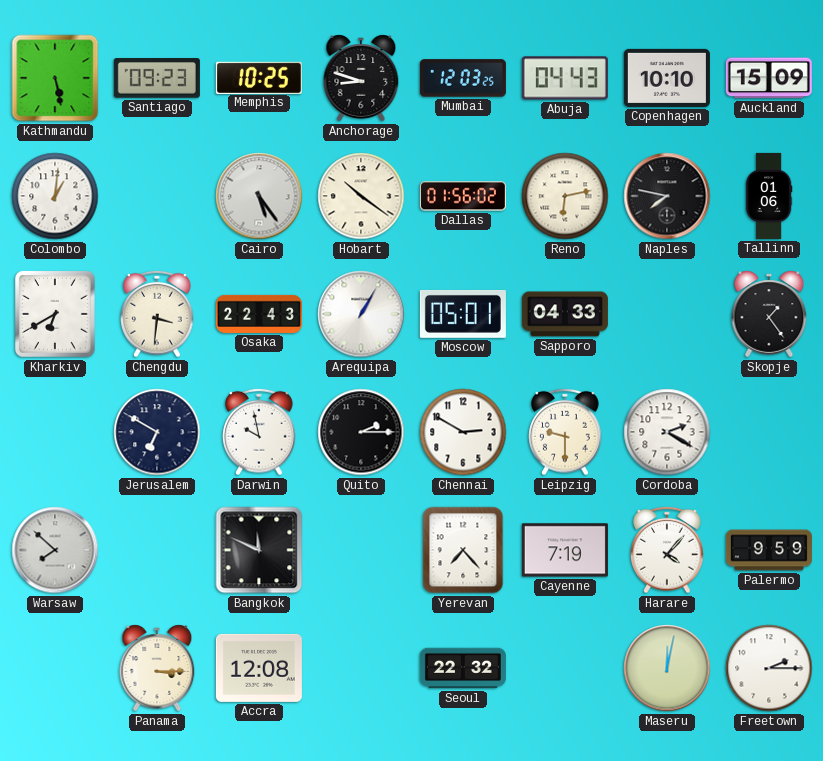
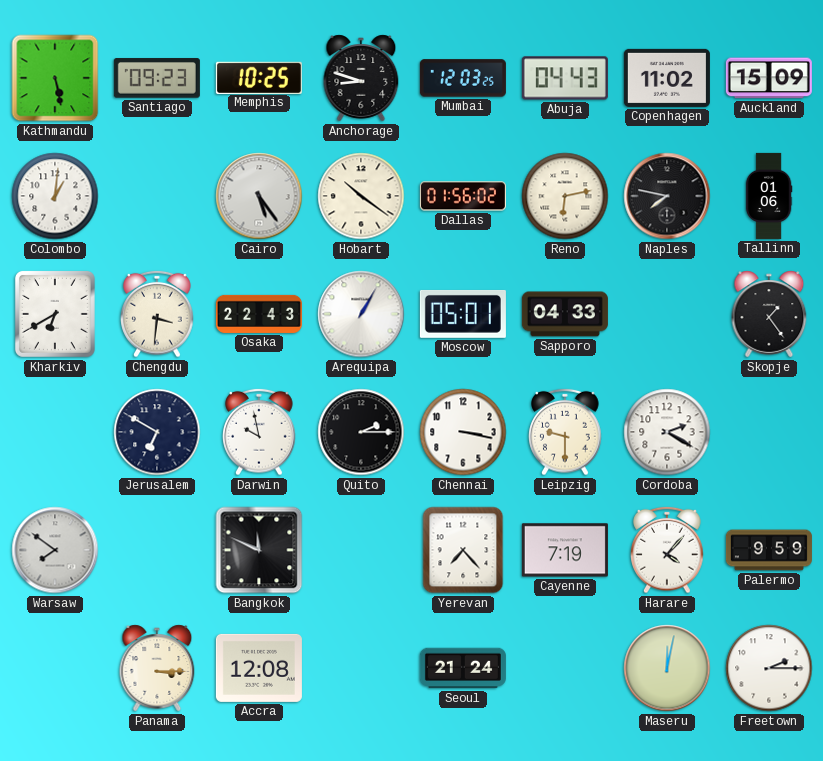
Copenhagen: 10:10 -> 11:02 (667, 78)
Chennai: 2:50 -> 3:17 (463, 432)
Warsaw: 7:52 -> 7:51 (55, 550)
Seoul: 22:32 -> 21:24 (463, 668)
